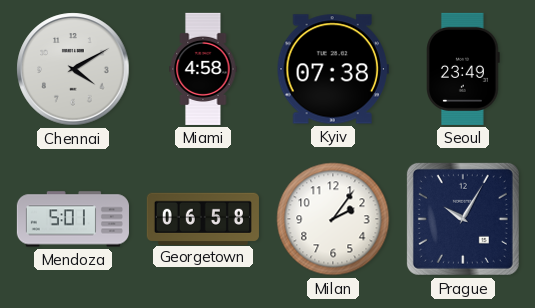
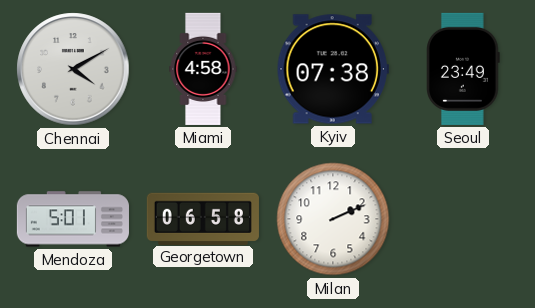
Milan: 2:06 -> 2:11 (333, 219)
Prague: 10:05 -> none (463, 219)
